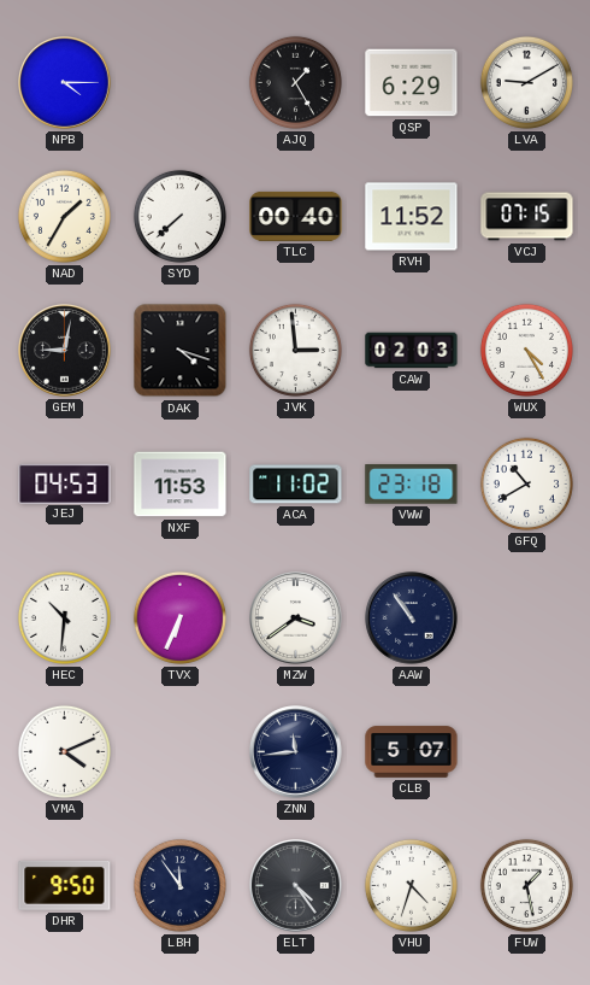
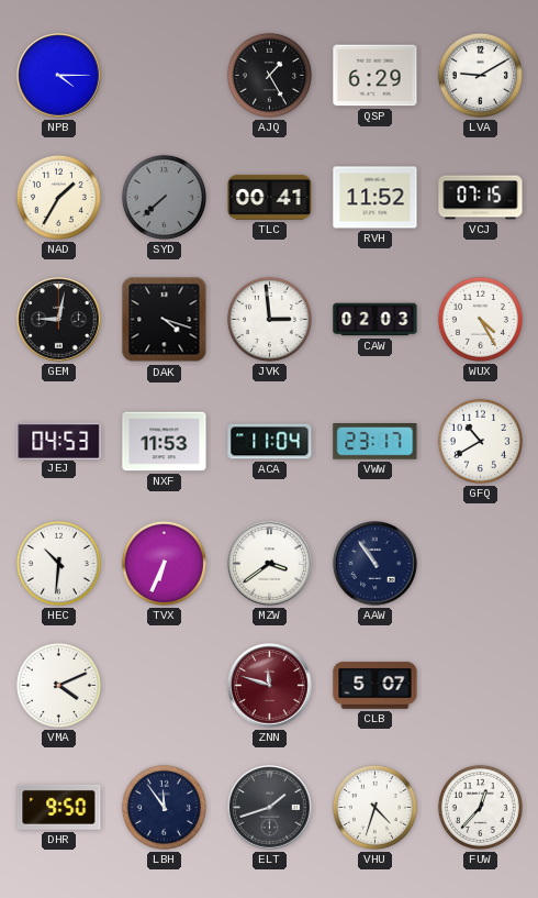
SYD dial: white -> grey (164, 197)
TLC: 00:40 -> 00:41 (270, 197)
ACA: 11:02 -> 11:04 (270, 442)
VWW: 23:18 -> 23:17 (376, 442)
ZNN: 11:44 -> 11:48 (270, 686)
ZNN dial: navy -> burgundy (270, 686)
ELT: 4:24 -> 1:42 (270, 808)
FUW: 1:28 -> 12:37 (480, 807)
